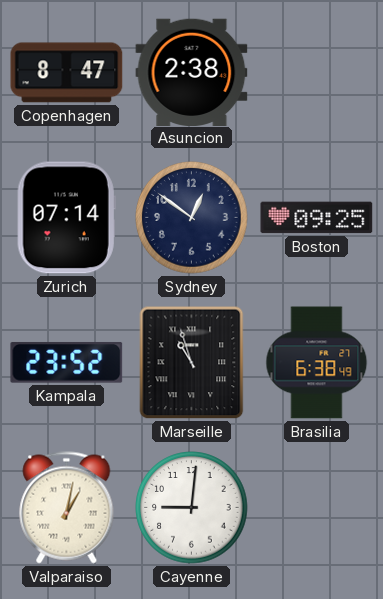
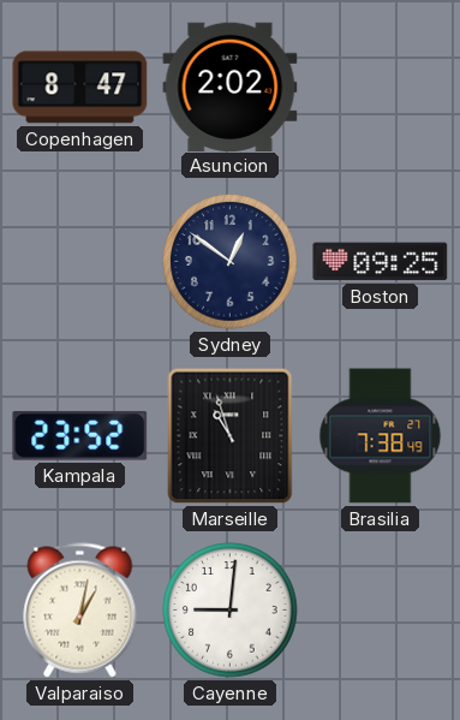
Asuncion: 2:38 -> 2:02 (231, 87)
Zurich: 07:14 -> none (66, 218)
Brasilia: 6:38 -> 7:38 (381, 436)
